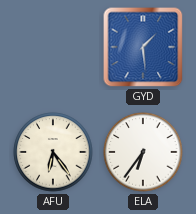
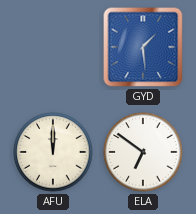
AFU: 6:24 -> 12:00 (53, 152)
ELA: 6:36 -> 6:51 (143, 152)
